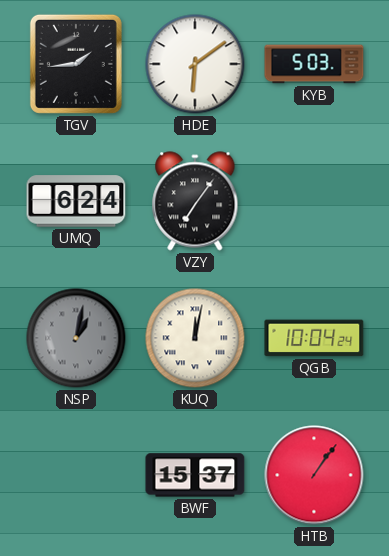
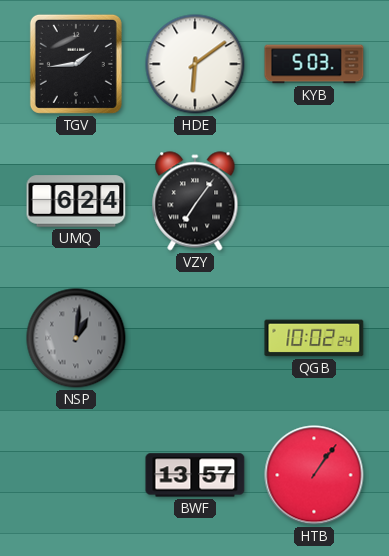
NSP: 1:02 -> 1:01 (76, 338)
KUQ: 12:02 -> none (195, 338)
QGB: 10:04 -> 10:02 (314, 338)
BWF: 15:37 -> 13:57 (195, 475)
